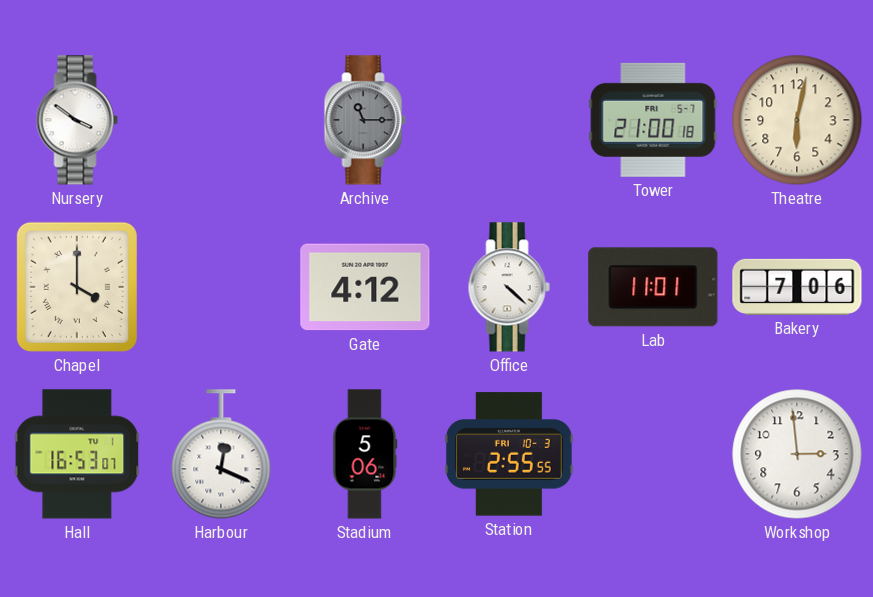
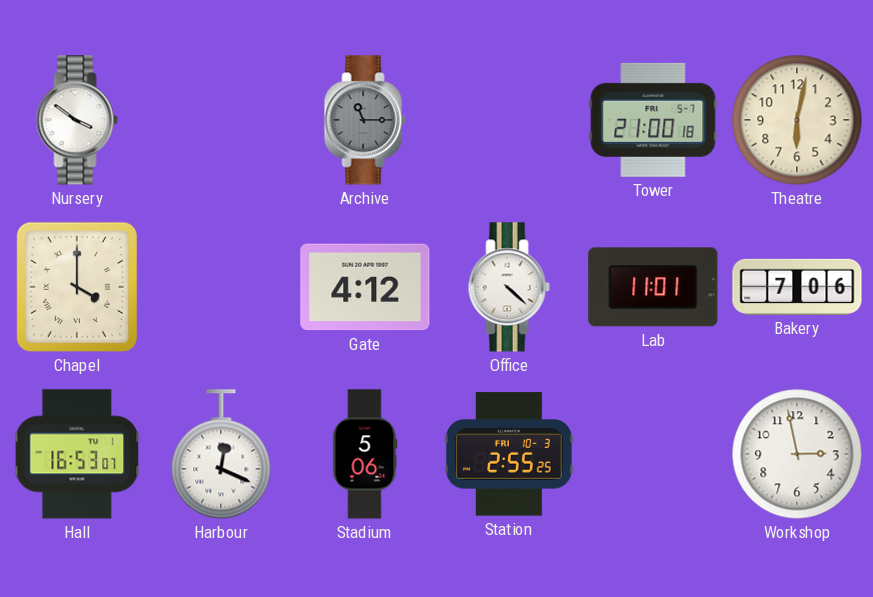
Station: 2:55:55 -> 2:55:25 (509, 454)
Workshop: 2:59 -> 2:58 (797, 454)
